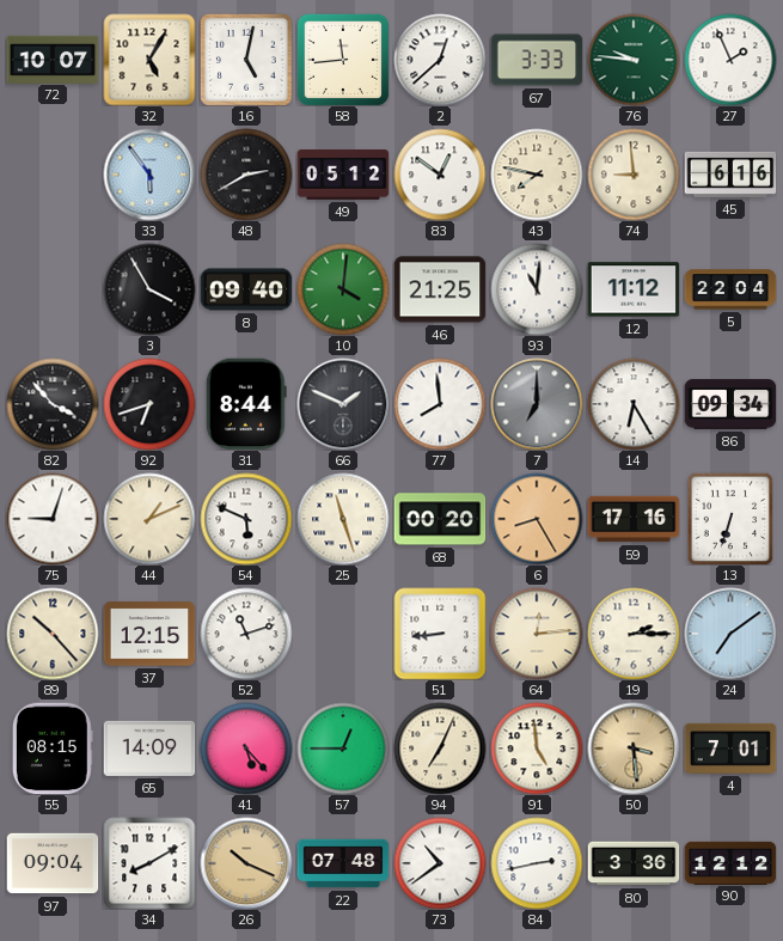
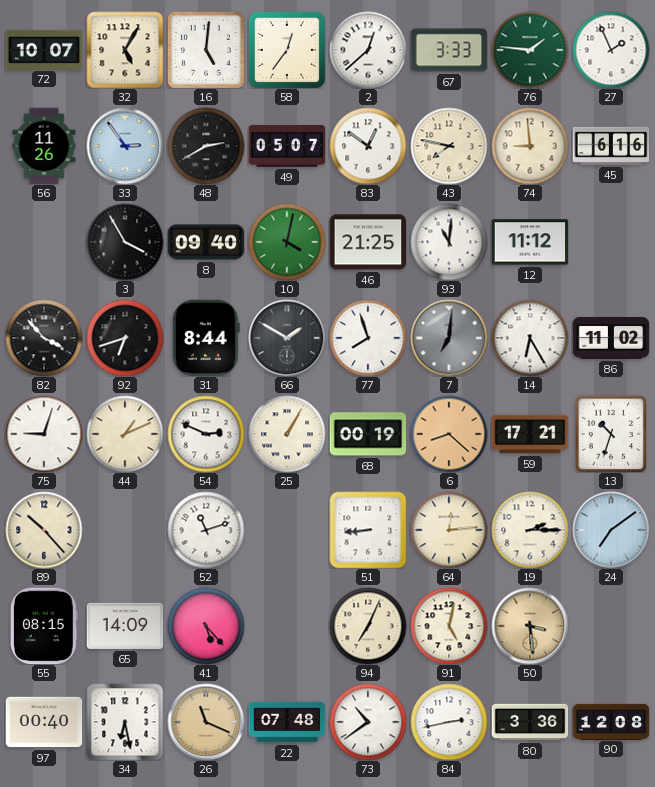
16: 5:02 -> 5:01 (206, 50)
58: 11:44 -> 12:36 (287, 50)
76: 9:46 -> 1:46 (530, 50)
56: none -> 11:26 (44, 146)
33: 5:54 -> 2:54 (125, 146)
49: 05:12 -> 05:07 (287, 146)
10: 4:01 -> 4:02 (287, 242)
5: 22:04 -> none (730, 289)
66: 1:49 -> 1:50 (287, 338)
77: 7:59 -> 7:57 (368, 338)
7: 7:00 -> 7:01 (449, 338)
86: 09:34 -> 11:02 (611, 338)
54: 5:49 -> 2:49 (206, 434)
25: 11:27 -> 1:05 (287, 434)
68: 00:20 -> 00:19 (368, 434)
6: 8:25 -> 8:22 (449, 434)
59: 17:16 -> 17:21 (530, 434)
13: 6:33 -> 10:33 (611, 434)
37: 12:15 -> none (149, 634)
57: 12:45 -> none (343, 748)
91: 4:59 -> 5:02 (449, 626)
4: 7:01 -> none (730, 748)
97: 09:04 -> 00:40 (44, 722)
34: 8:10 -> 6:28 (125, 722)
26: 10:19 -> 11:19 (206, 722)
90: 12:12 -> 12:08 (611, 721)
